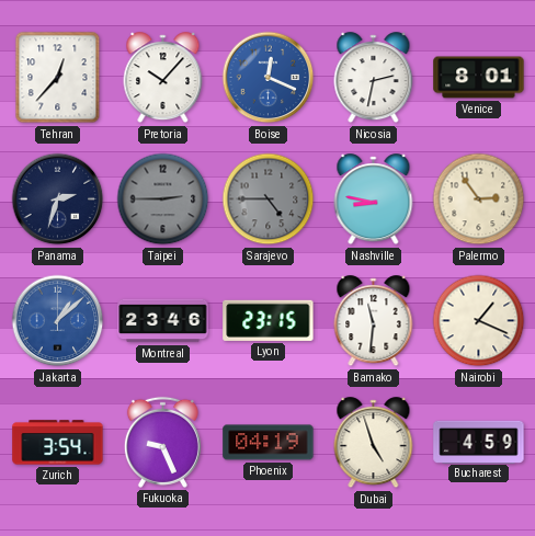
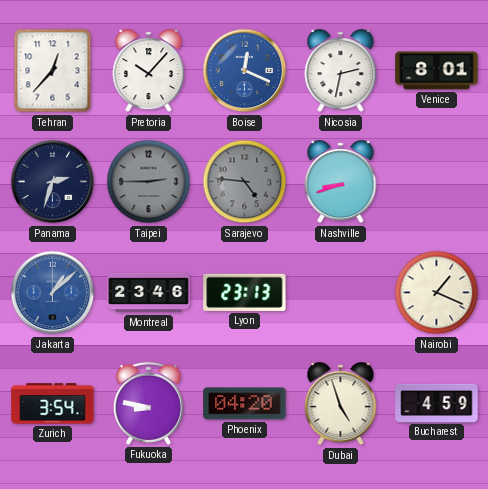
Sarajevo: 4:45 -> 4:46 (245, 182)
Nashville: 8:47 -> 8:42 (341, 182)
Palermo: 2:54 -> none (479, 199)
Lyon: 23:15 -> 23:13 (245, 292)
Bamako: 11:31 -> none (374, 321)
Fukuoka: 9:26 -> 8:47 (148, 403)
Phoenix: 04:19 -> 04:20 (245, 404)
